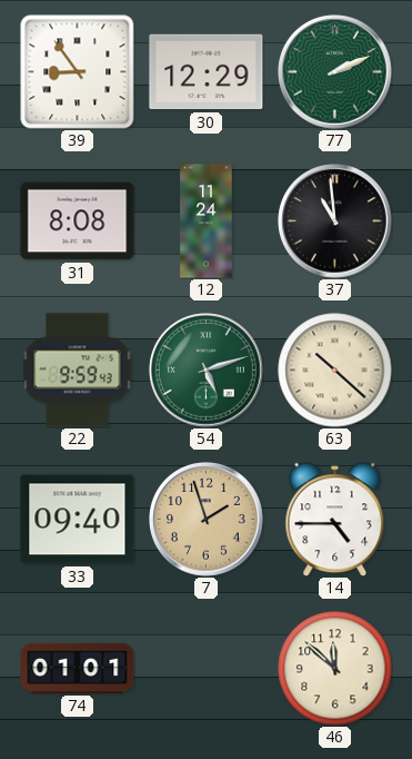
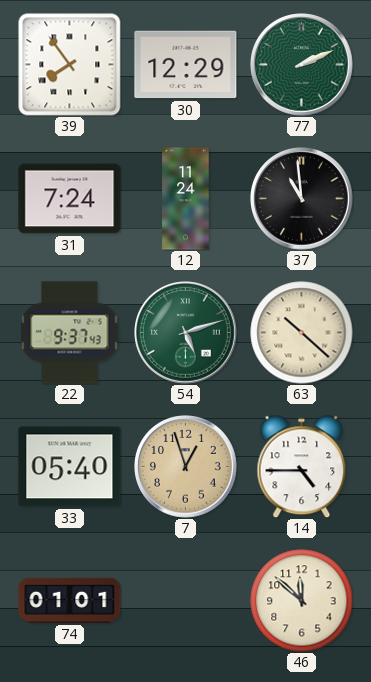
39: 8:54 -> 7:54 (70, 65)
31: 8:08 -> 7:24 (70, 199)
22: 9:59 -> 9:37 (70, 333)
33: 09:40 -> 05:40 (70, 467)
7: 1:57 -> 12:57 (186, 467)
